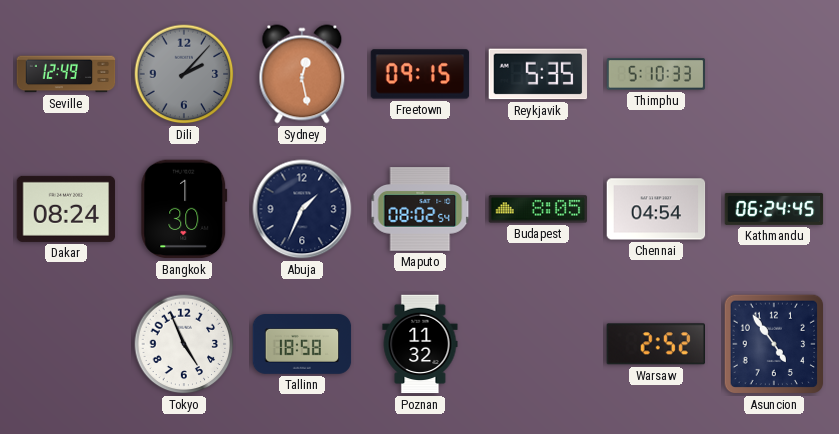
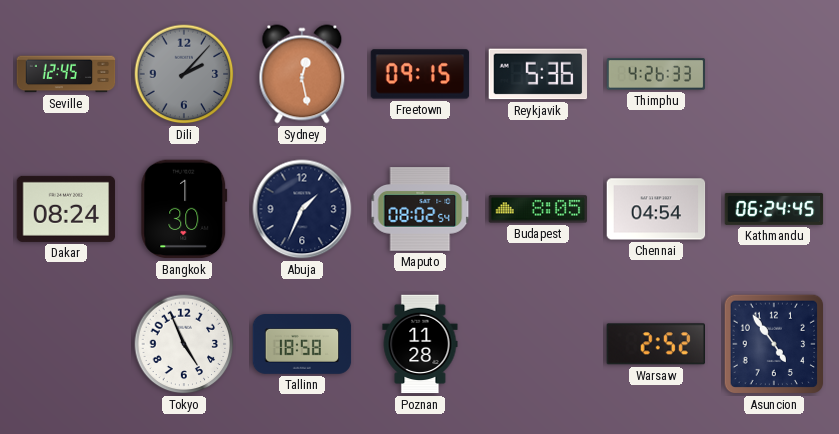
Seville: 12:49 -> 12:45 (66, 74)
Reykjavik: 5:35 -> 5:36 (538, 74)
Thimphu: 5:10 -> 4:26 (656, 74)
Poznan: 11:32 -> 11:28 (420, 344)
